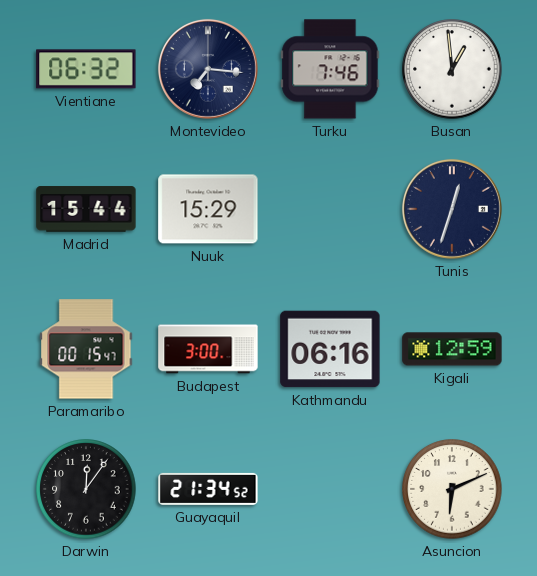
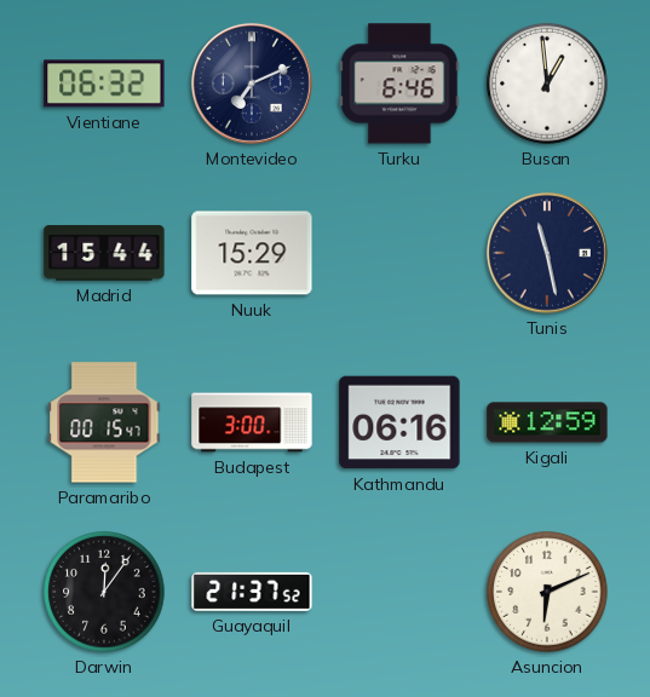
Montevideo: 7:16 -> 7:11 (252, 83)
Turku: 7:46 -> 6:46 (399, 83)
Tunis: 12:33 -> 11:28 (547, 253)
Guayaquil: 21:34 -> 21:37 (252, 592)
